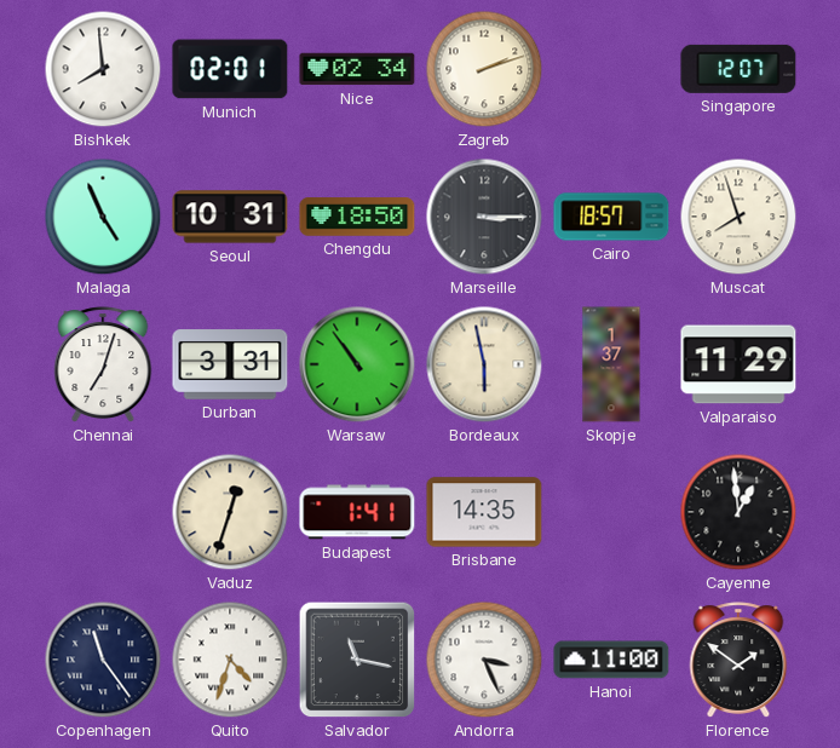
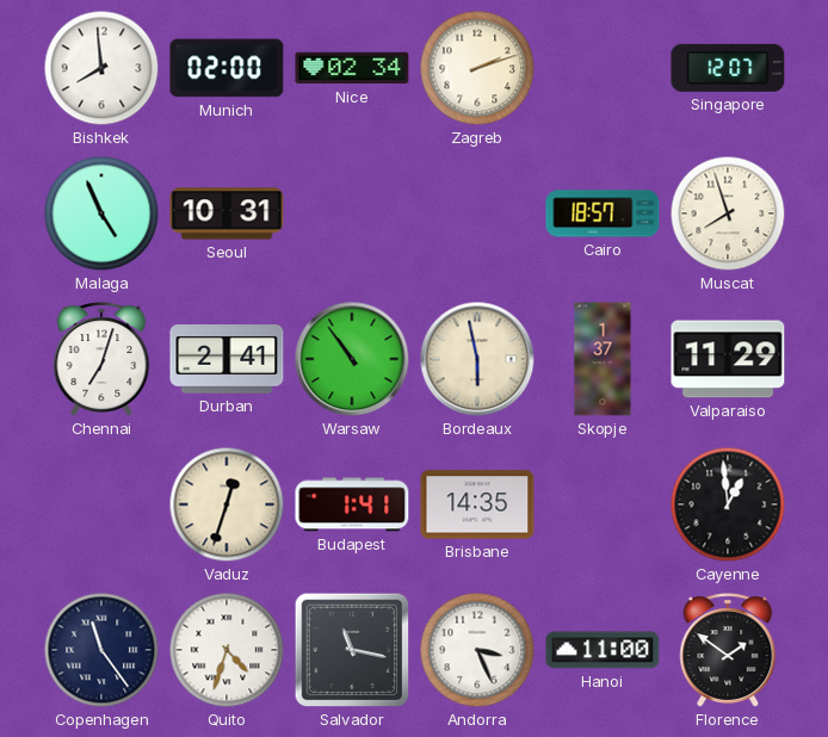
Munich: 02:01 -> 02:00 (227, 68)
Chengdu: 18:50 -> none (357, 217)
Marseille: 3:15 -> none (484, 217)
Durban: 3:31 -> 2:41 (227, 359)
